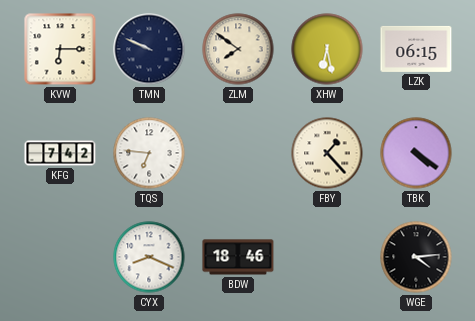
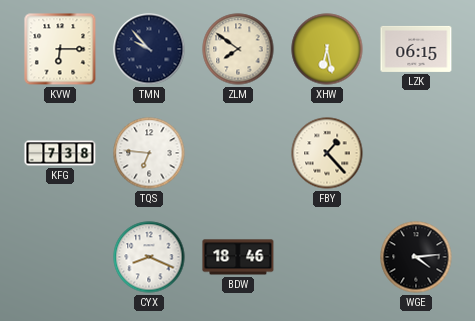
TMN: 9:49 -> 9:53 (149, 49)
KFG: 7:42 -> 7:38 (60, 153)
TBK: 4:21 -> none (416, 153)
